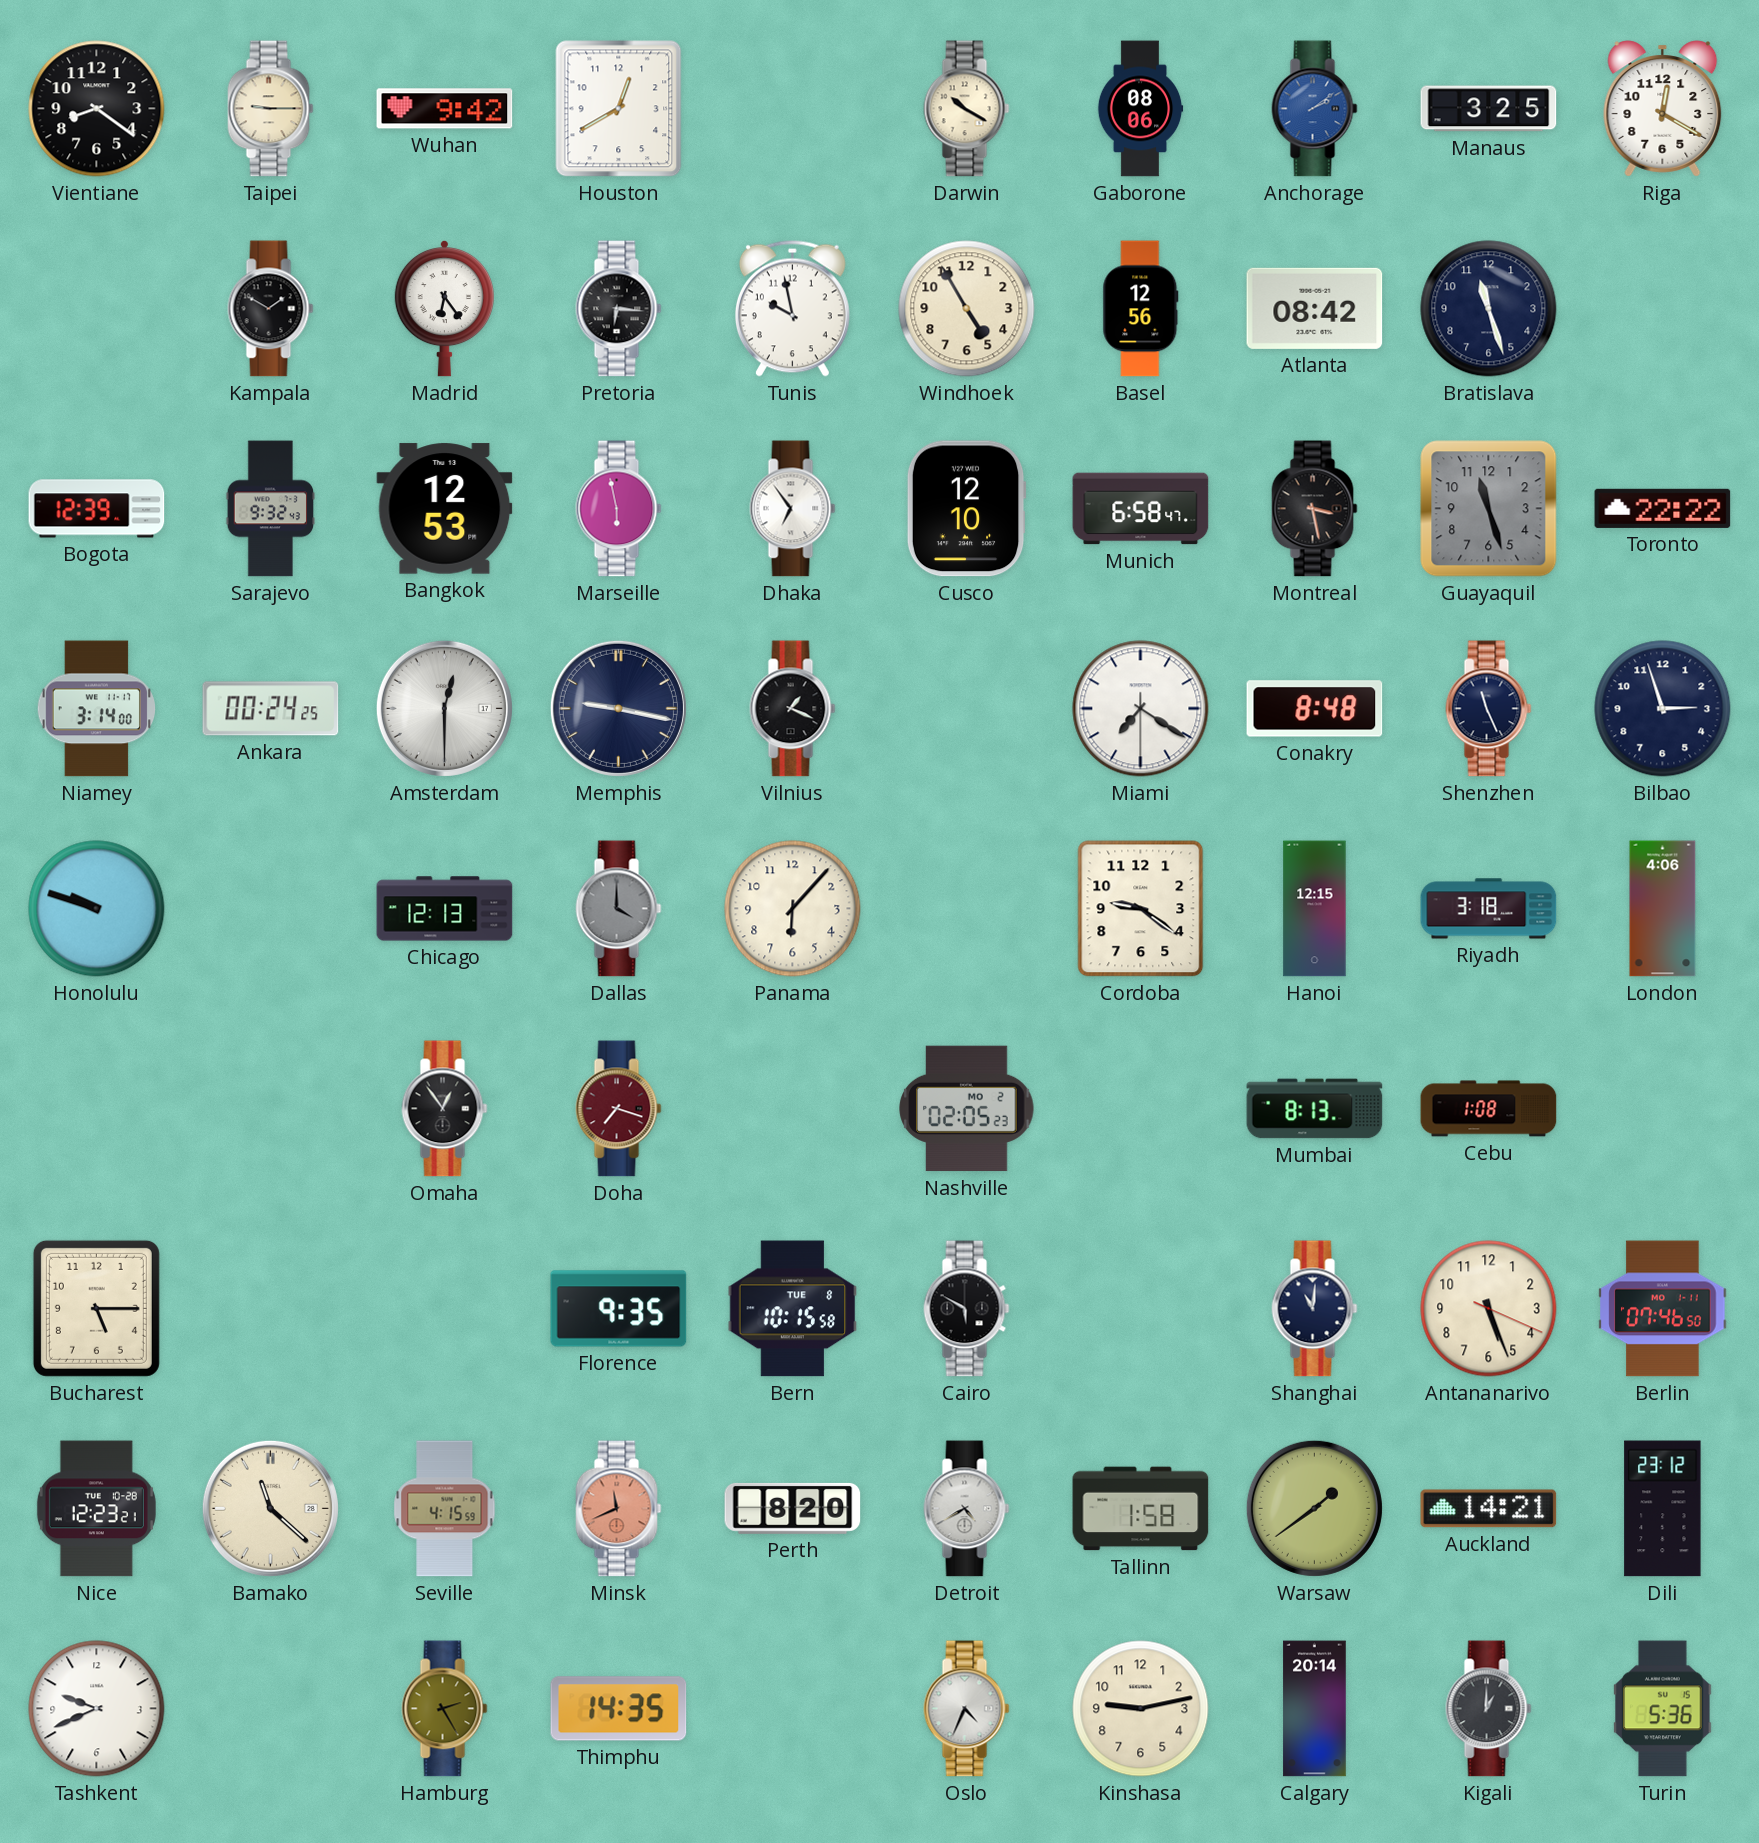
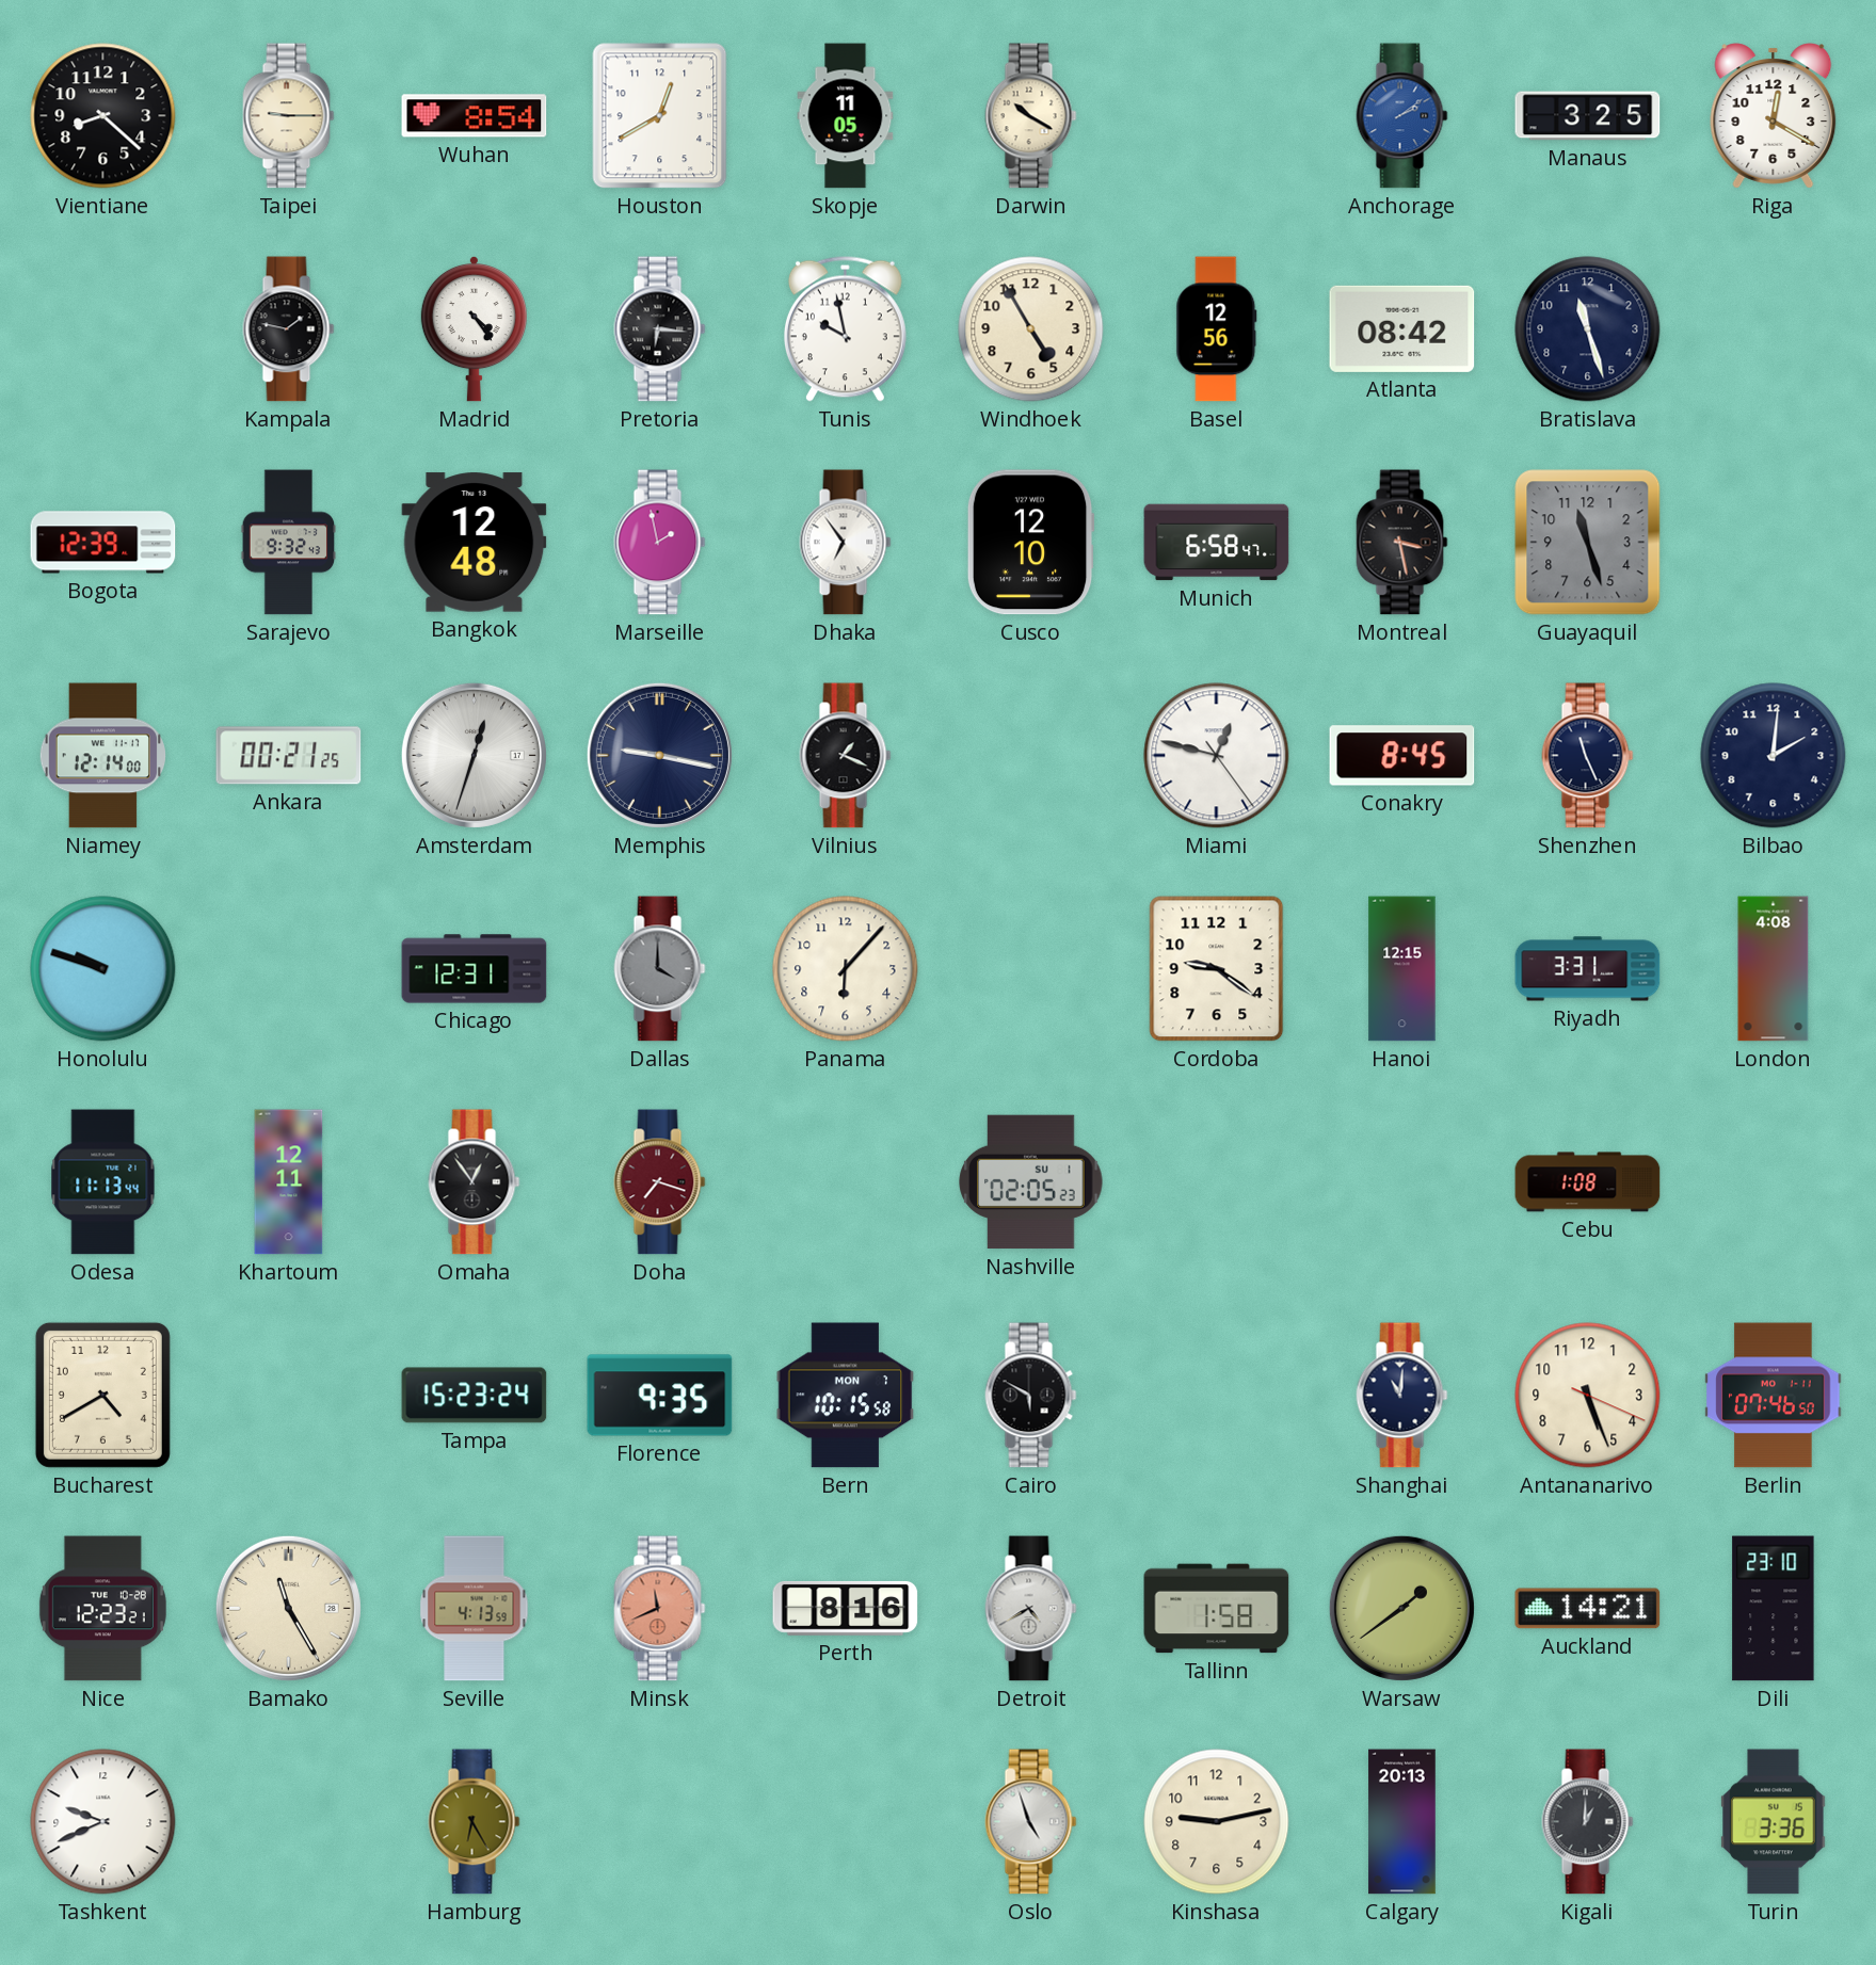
Vientiane: 8:21 -> 8:22 (103, 116)
Wuhan: 9:42 -> 8:54 (475, 116)
Skopje: none -> 11:05 (846, 116)
Gaborone: 08:06 -> none (1140, 109)
Kampala: 1:50 -> 1:47 (289, 329)
Madrid: 6:24 -> 4:24 (474, 328)
Bangkok: 12:53 -> 12:48 (475, 543)
Marseille: 5:58 -> 1:58 (660, 543)
Toronto: 22:22 -> none (1663, 508)
Niamey: 3:14 -> 12:14 (102, 756)
Ankara: 00:24 -> 00:21 (289, 756)
Amsterdam: 12:30 -> 12:33 (474, 755)
Miami: 7:20 -> 12:47 (1217, 756)
Conakry: 8:48 -> 8:45 (1402, 756)
Bilbao: 2:57 -> 2:01 (1774, 756)
Chicago: 12:13 -> 12:31 (475, 969)
Riyadh: 3:18 -> 3:31 (1588, 969)
London: 4:06 -> 4:08 (1774, 969)
Odesa: none -> 11:13 (103, 1182)
Khartoum: none -> 12:11 (289, 1182)
Nashville date: MO 2 -> SU 1 (1031, 1182)
Mumbai: 8:13 -> none (1315, 1109)
Bucharest: 5:15 -> 4:40 (102, 1395)
Tampa: none -> 15:23 (475, 1396)
Bern date: TUE 8 -> MON 7 (846, 1396)
Bamako: 11:22 -> 11:25 (288, 1608)
Seville: 4:15 -> 4:13 (475, 1609)
Perth: 8:20 -> 8:16 (846, 1608)
Dili: 23:12 -> 23:10 (1774, 1609)
Hamburg: 2:25 -> 6:25 (475, 1822)
Thimphu: 14:35 -> none (619, 1709)
Oslo: 4:34 -> 4:57 (1031, 1822)
Calgary: 20:14 -> 20:13 (1402, 1822)
Turin: 5:36 -> 3:36 (1774, 1822)
